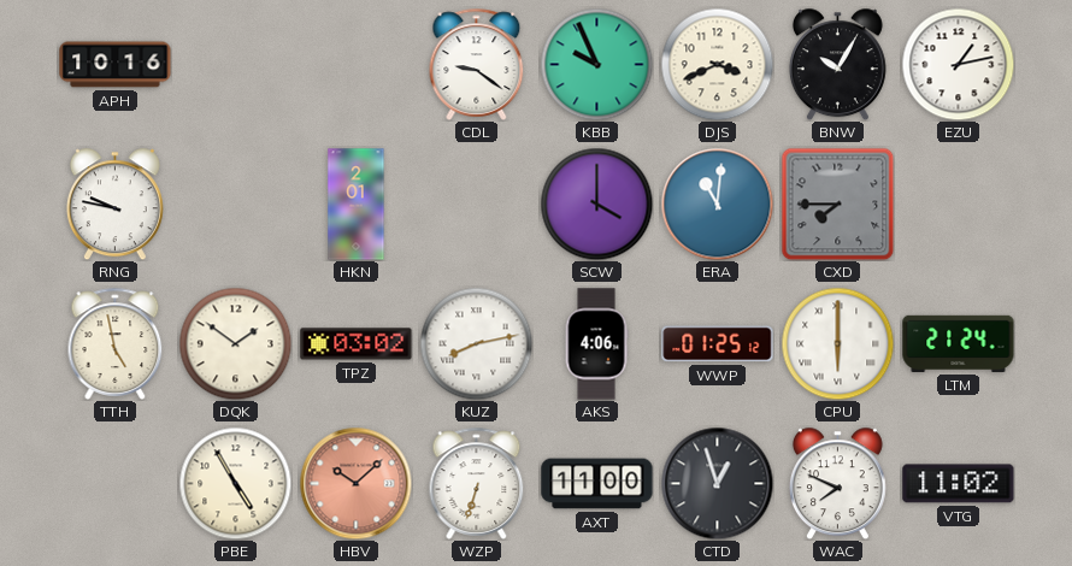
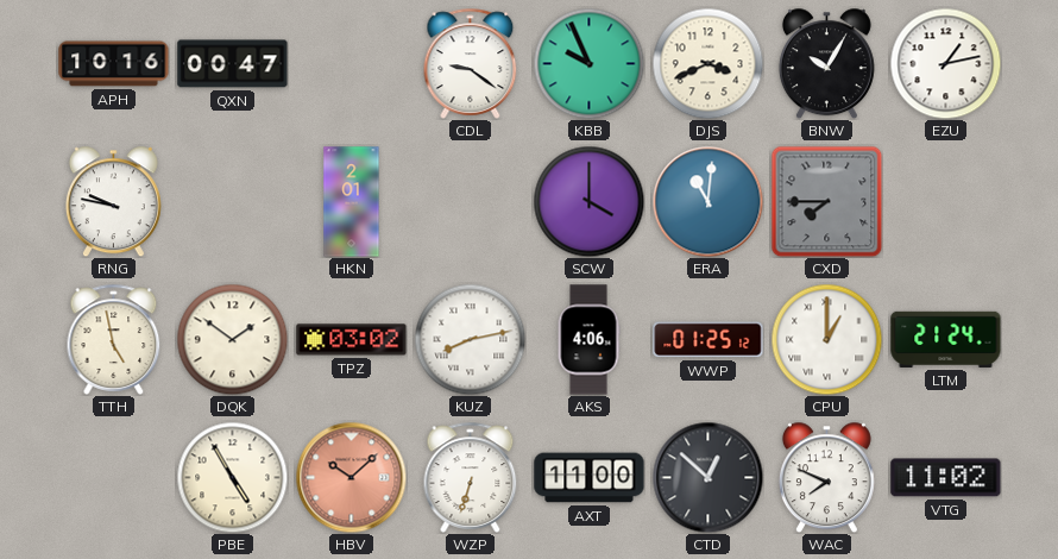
QXN: none -> 00:47 (233, 64)
CPU: 6:00 -> 1:00 (826, 339)
CTD: 12:57 -> 12:52 (707, 477)
